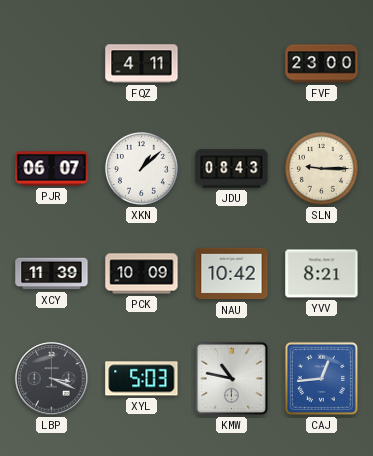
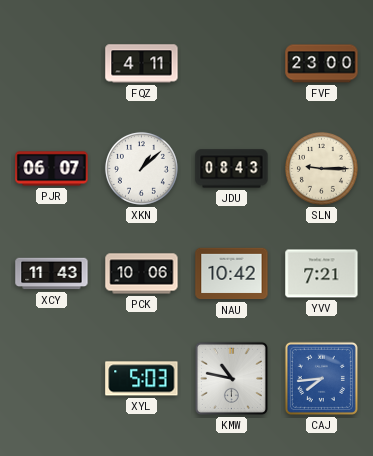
XCY: 11:39 -> 11:43 (52, 274)
PCK: 10:09 -> 10:06 (142, 274)
YVV: 8:21 -> 7:21 (322, 274)
LBP: 3:19 -> none (52, 379)
CAJ: 12:44 -> 7:44 (321, 378)
